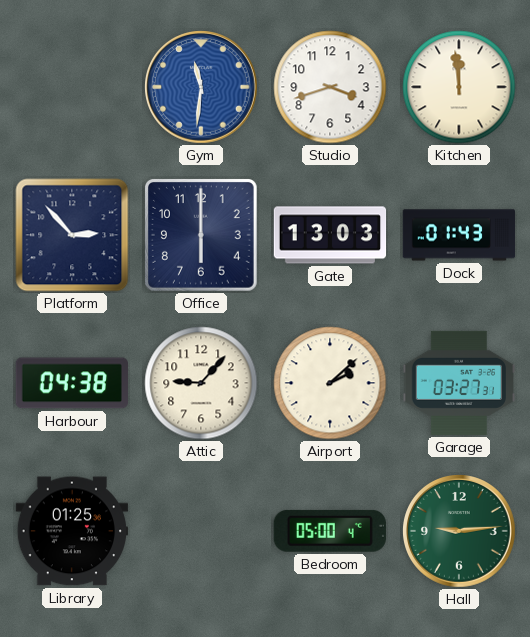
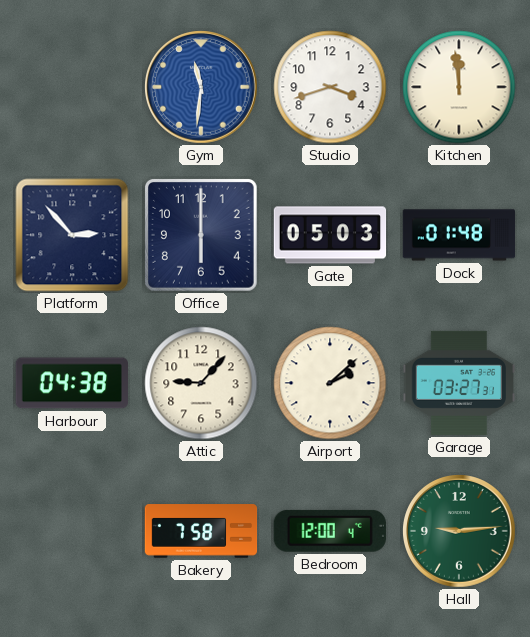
Gate: 13:03 -> 05:03 (330, 235)
Dock: 01:43 -> 01:48 (459, 235)
Library: 01:25 -> none (71, 531)
Bakery: none -> 7:58 (201, 531)
Bedroom: 05:00 -> 12:00 (330, 531)
